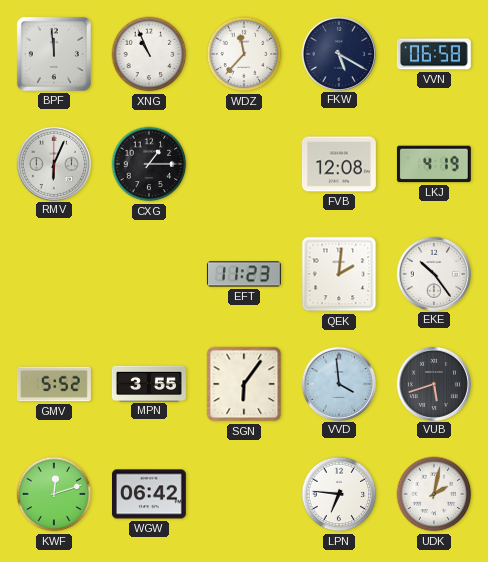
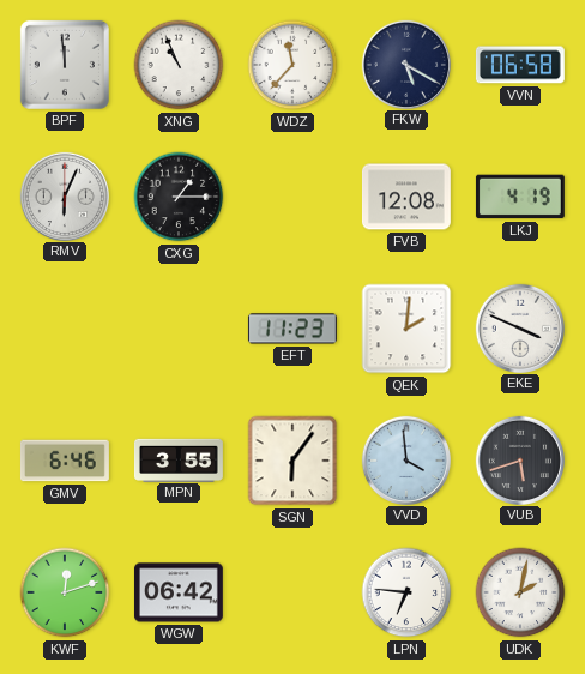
EKE: 10:24 -> 3:49 (519, 327)
GMV: 5:52 -> 6:46 (65, 461)
